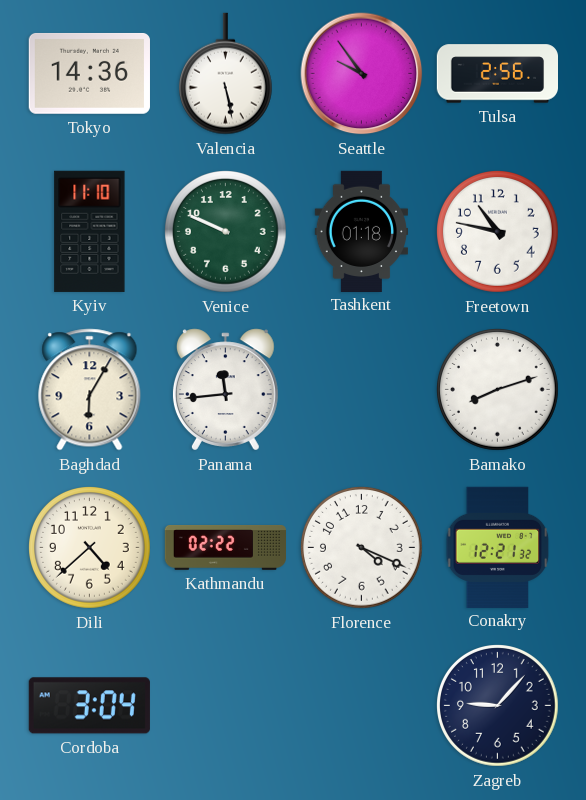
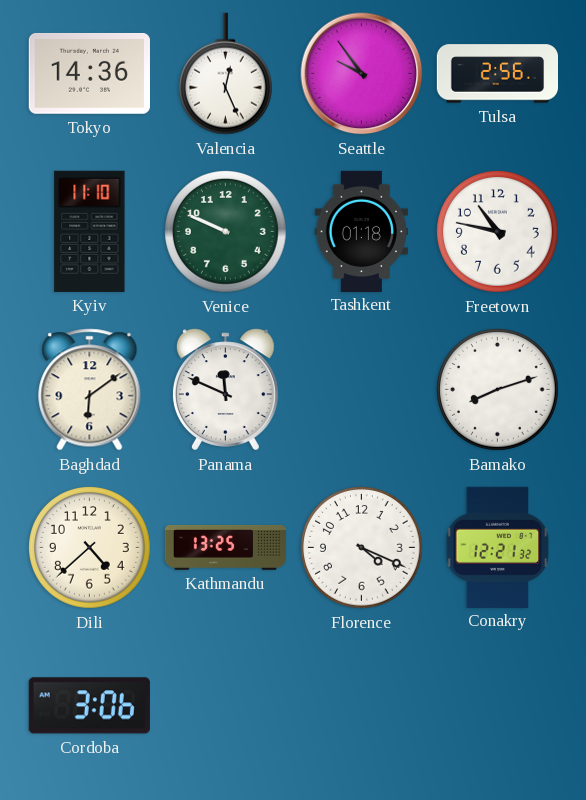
Valencia: 5:28 -> 12:26 (225, 74)
Baghdad: 6:05 -> 6:09 (90, 390)
Panama: 11:44 -> 11:49 (225, 390)
Kathmandu: 02:22 -> 13:25 (225, 548)
Cordoba: 3:04 -> 3:06 (89, 706)
Zagreb: 9:07 -> none (498, 706)
